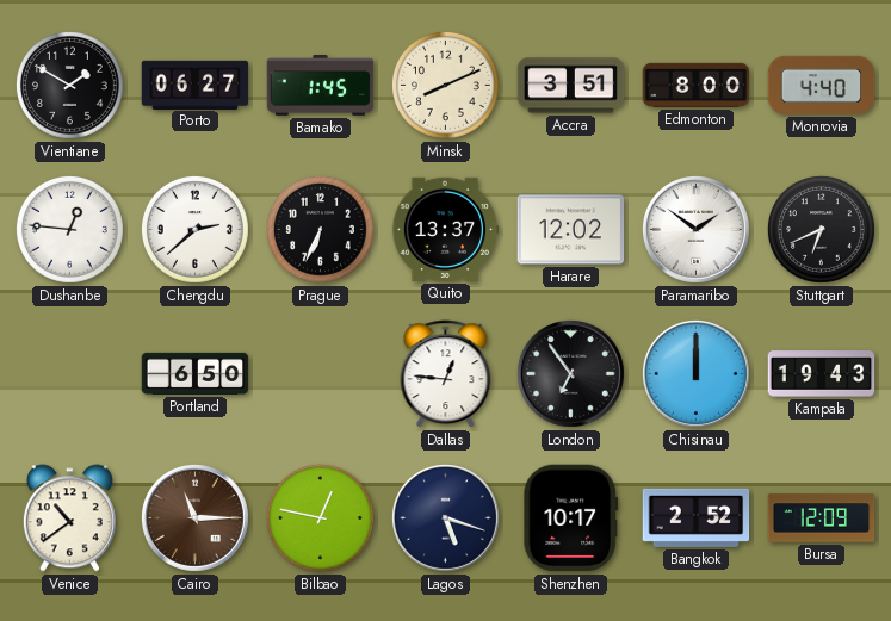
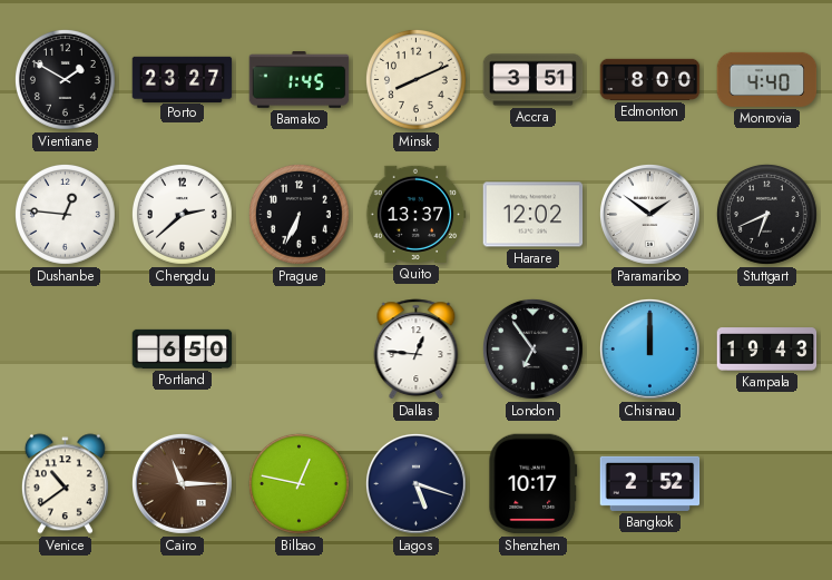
Porto: 06:27 -> 23:27 (183, 79)
Bursa: 12:09 -> none (822, 518)
